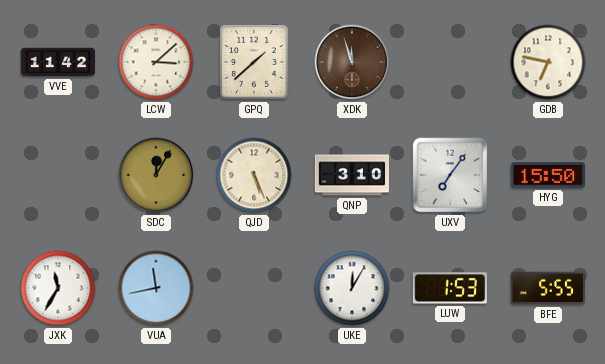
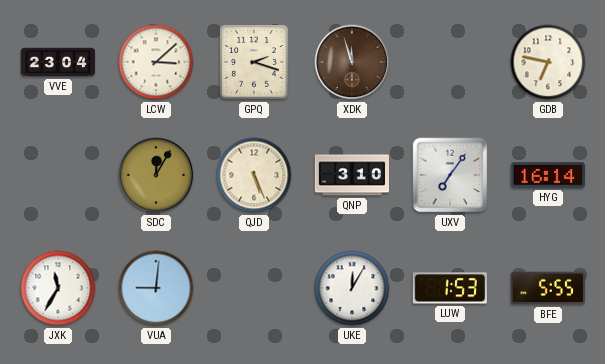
VVE: 11:42 -> 23:04 (58, 62)
GPQ: 1:38 -> 2:18 (255, 62)
HYG: 15:50 -> 16:14 (547, 175)
VUA: 11:43 -> 9:01 (156, 288)
